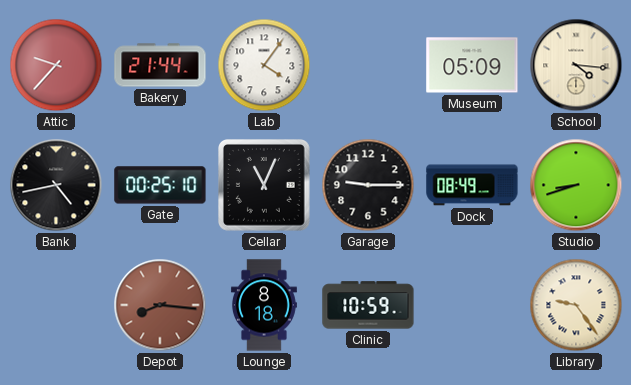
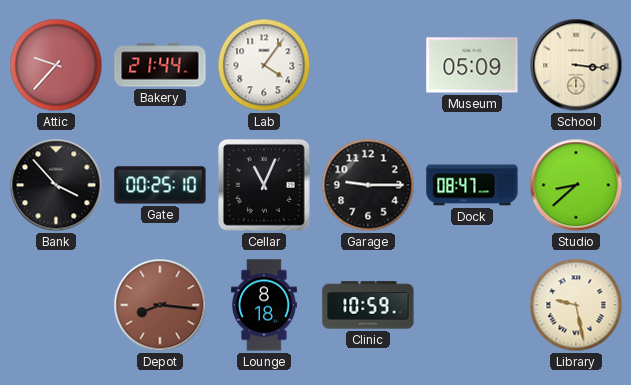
School: 4:16 -> 3:16 (576, 65)
Bank: 4:43 -> 3:53 (56, 185)
Dock: 08:49 -> 08:47 (472, 185)
Studio: 8:42 -> 8:38 (576, 185)
Library: 9:24 -> 9:28 (576, 305)
